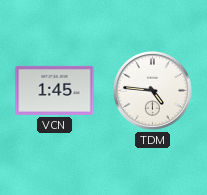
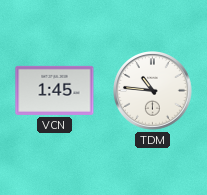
TDM: 4:46 -> 10:46 (153, 91)
